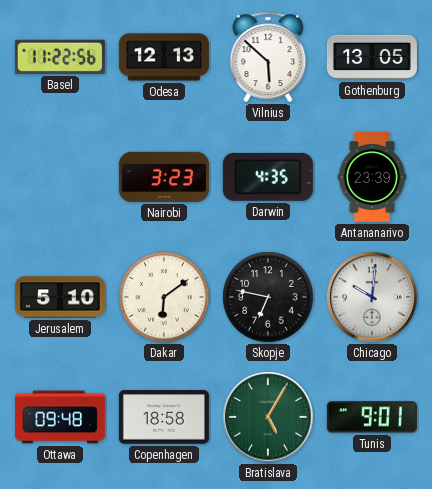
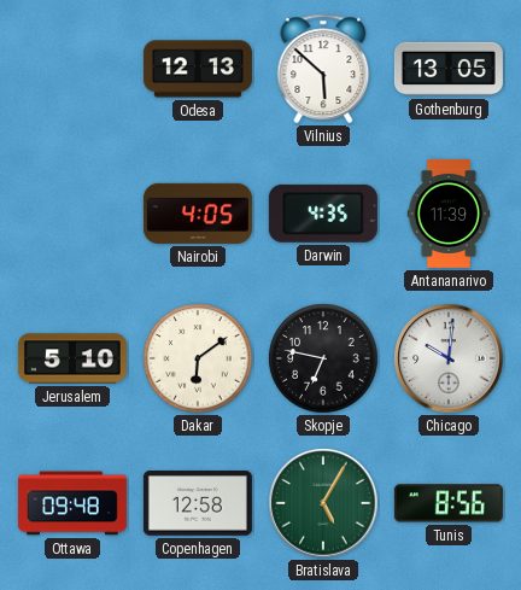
Basel: 11:22 -> none (60, 57)
Nairobi: 3:23 -> 4:05 (198, 214)
Antananarivo: 23:39 -> 11:39 (449, 214)
Copenhagen: 18:58 -> 12:58 (198, 503)
Tunis: 9:01 -> 8:56 (449, 503)
